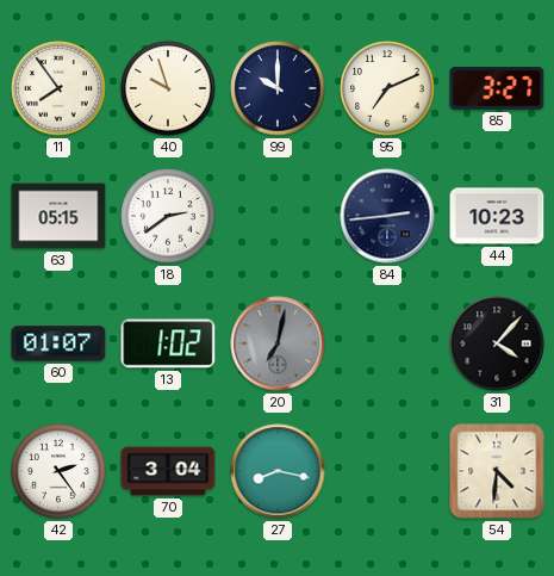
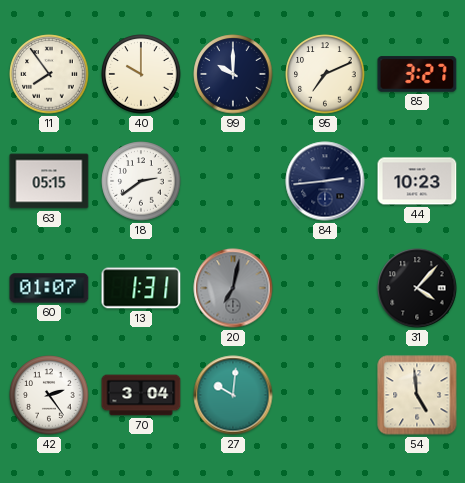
40: 9:57 -> 10:00 (141, 74)
13: 1:02 -> 1:31 (141, 288)
27: 8:17 -> 10:01 (233, 395)
54: 4:31 -> 4:59 (417, 395)
